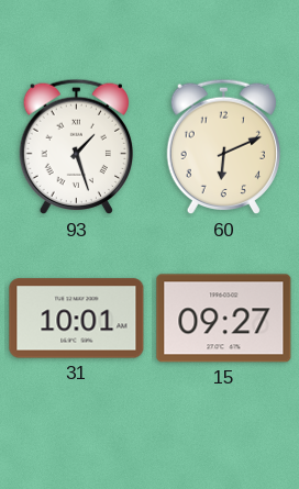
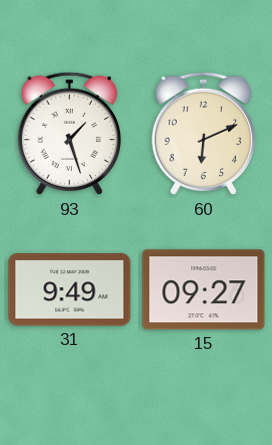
31: 10:01 -> 9:49 (70, 290)
